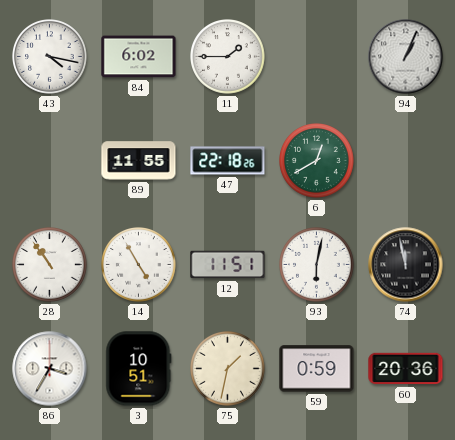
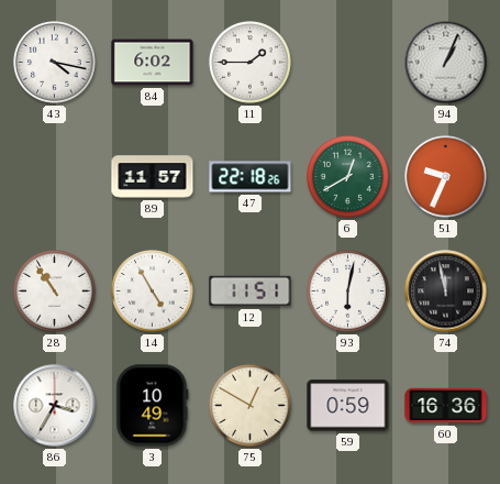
89: 11:55 -> 11:57 (153, 177)
51: none -> 9:34 (446, 177)
3: 10:51 -> 10:49 (153, 406)
75: 1:32 -> 12:50 (251, 406)
60: 20:36 -> 16:36 (446, 406)
